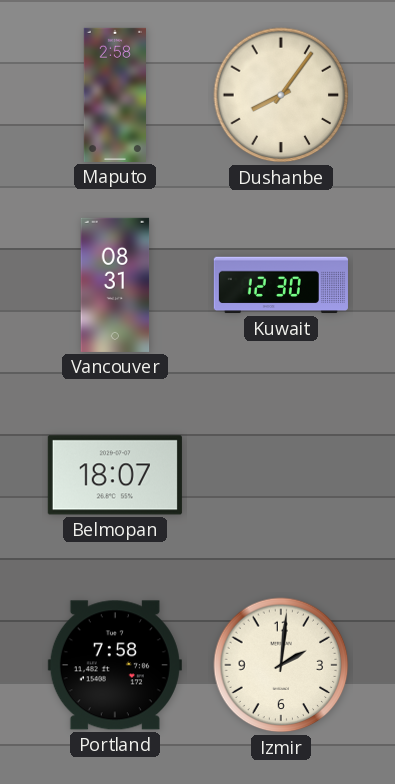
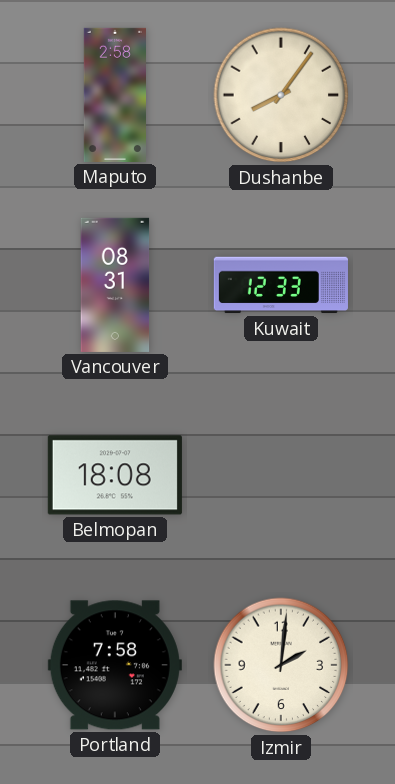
Kuwait: 12:30 -> 12:33 (281, 285)
Belmopan: 18:07 -> 18:08 (115, 475)
